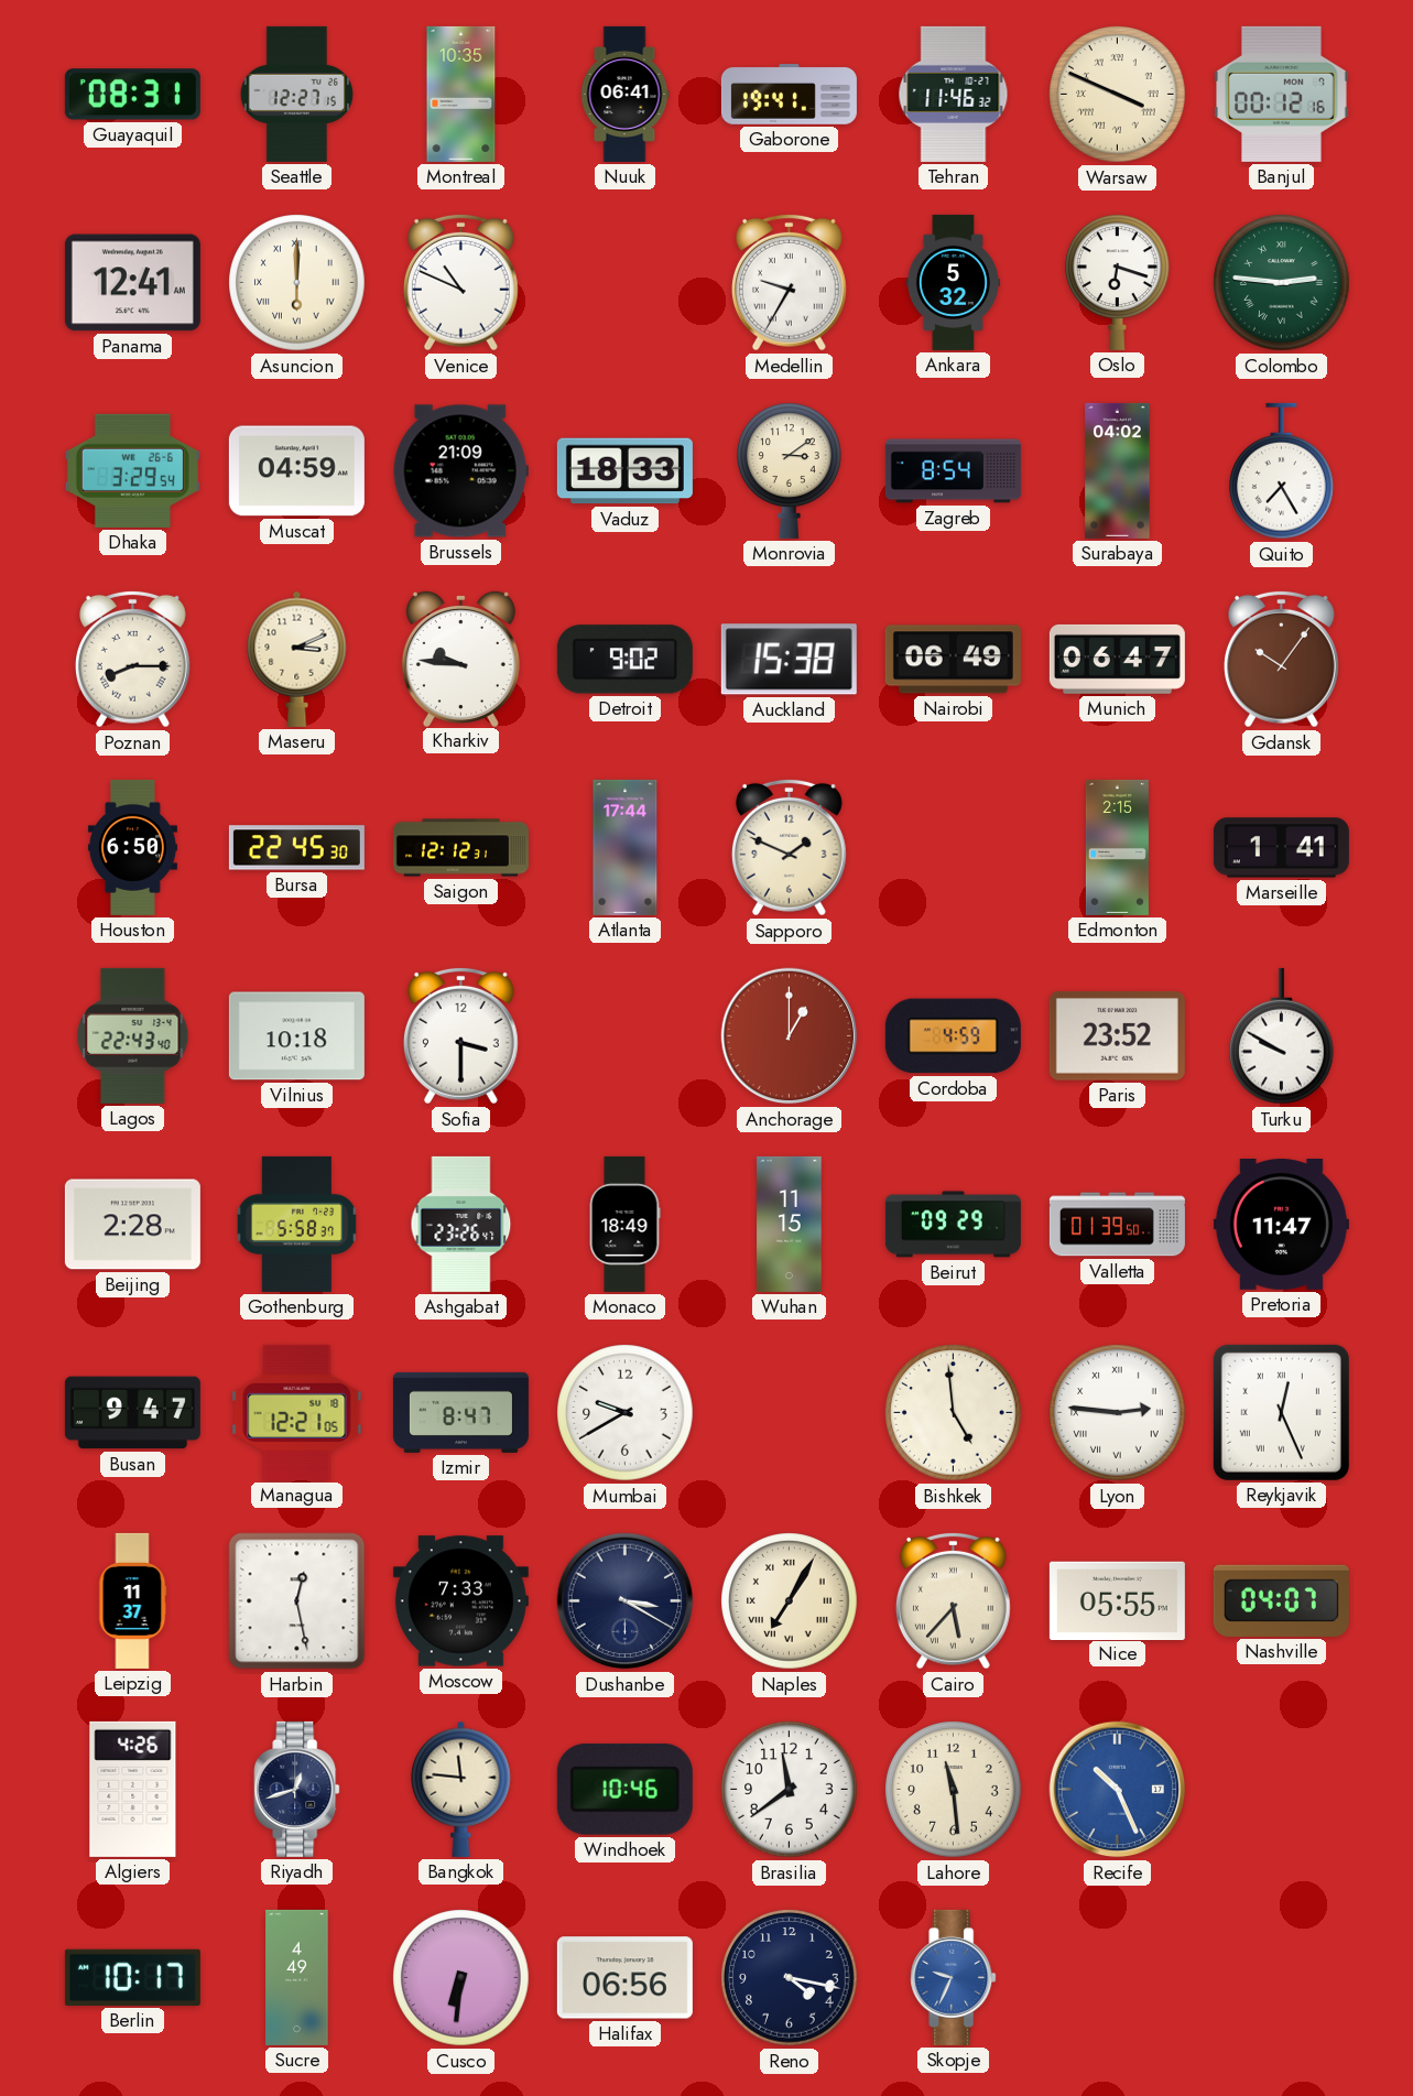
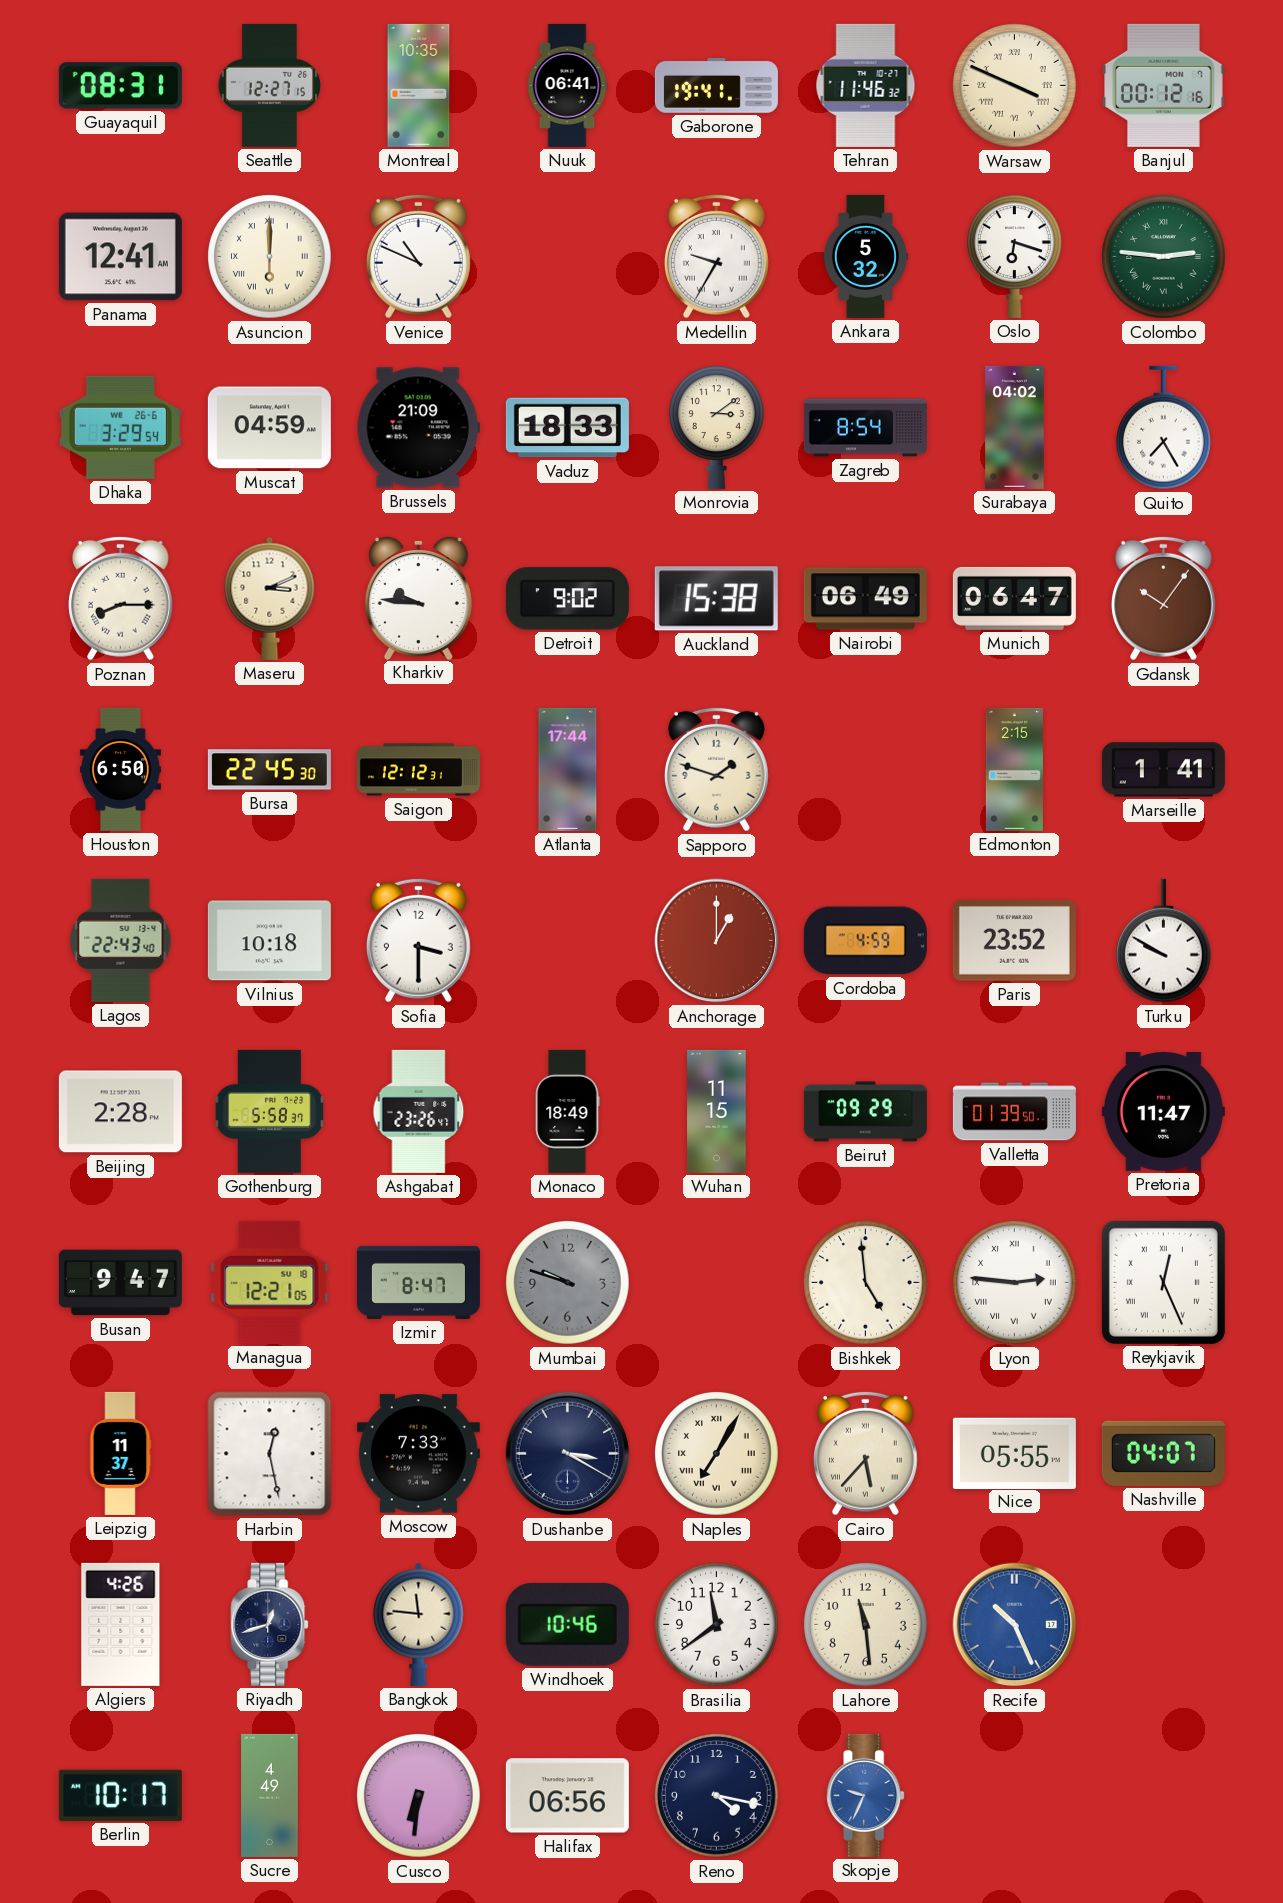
Sapporo: 1:49 -> 1:48 (716, 769)
Mumbai: 9:40 -> 9:48 (568, 1283)
Mumbai dial: white -> grey (568, 1283)
